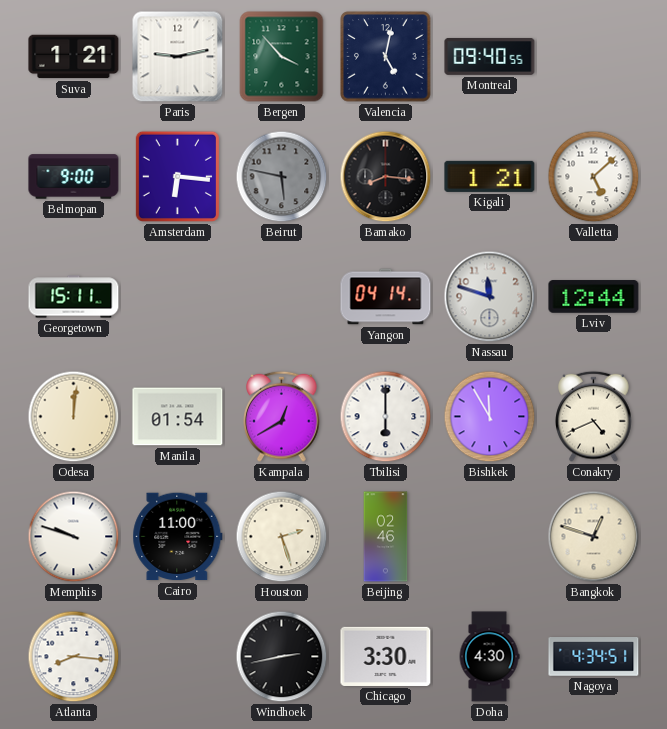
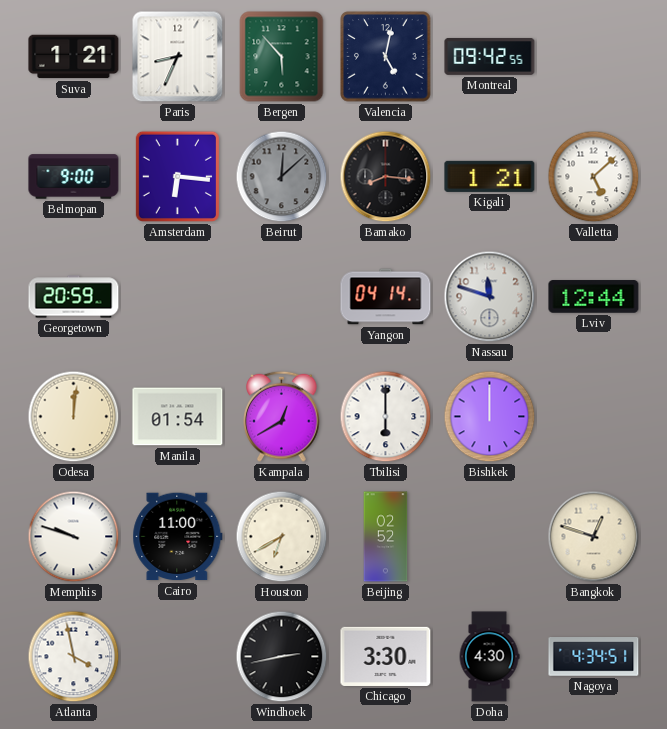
Paris: 9:13 -> 8:34 (178, 57)
Bergen: 3:53 -> 5:53 (282, 57)
Montreal: 09:40 -> 09:42 (490, 56)
Beirut: 5:47 -> 12:08 (282, 177)
Georgetown: 15:11 -> 20:59 (74, 297)
Bishkek: 11:55 -> 12:00 (490, 417)
Conakry: 4:41 -> none (594, 416)
Houston: 2:27 -> 6:40 (282, 537)
Beijing: 02:46 -> 02:52 (386, 537)
Atlanta: 8:16 -> 3:58 (74, 657)
